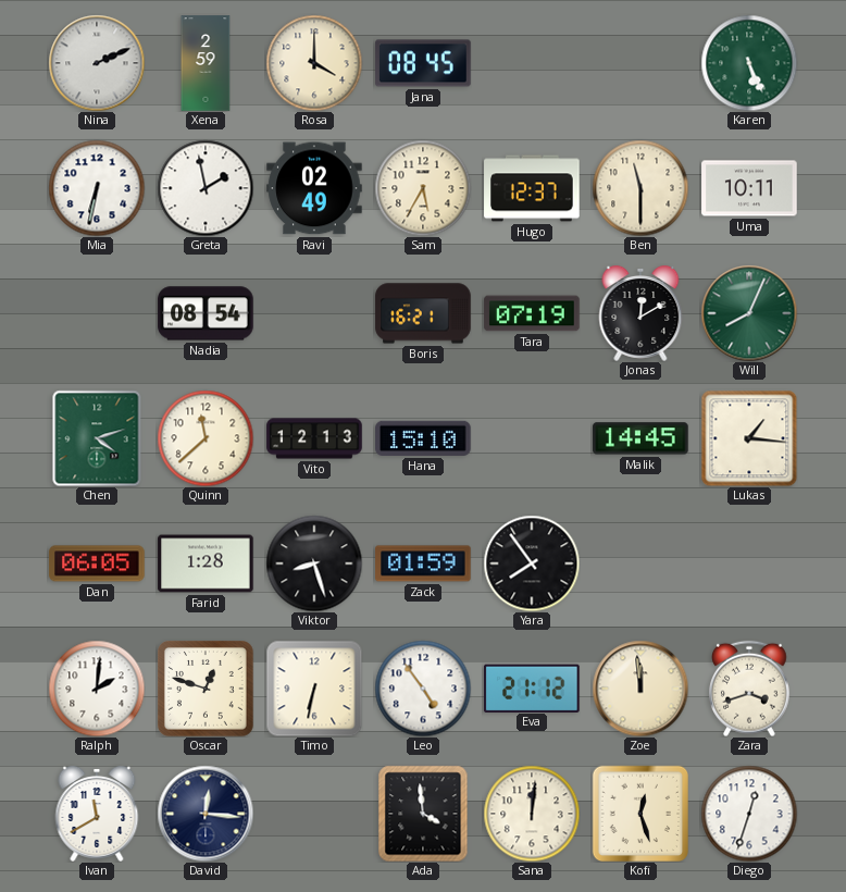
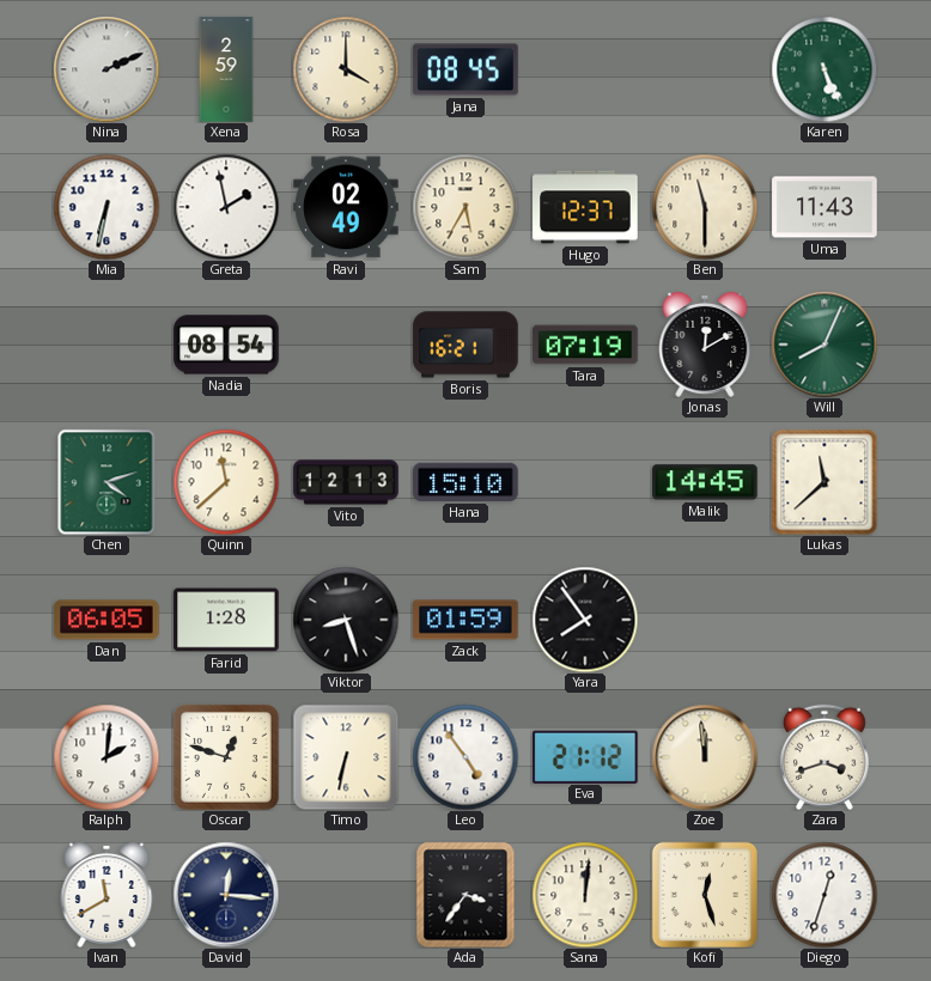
Uma: 10:11 -> 11:43 (824, 207)
Lukas: 1:16 -> 11:38 (824, 482)
Ada: 3:59 -> 3:36 (465, 895)
